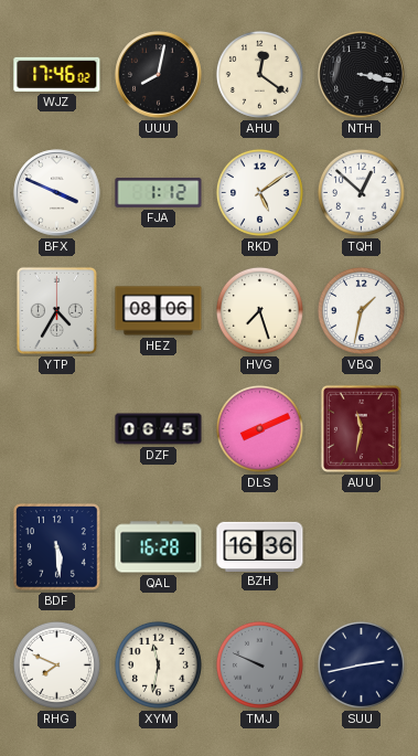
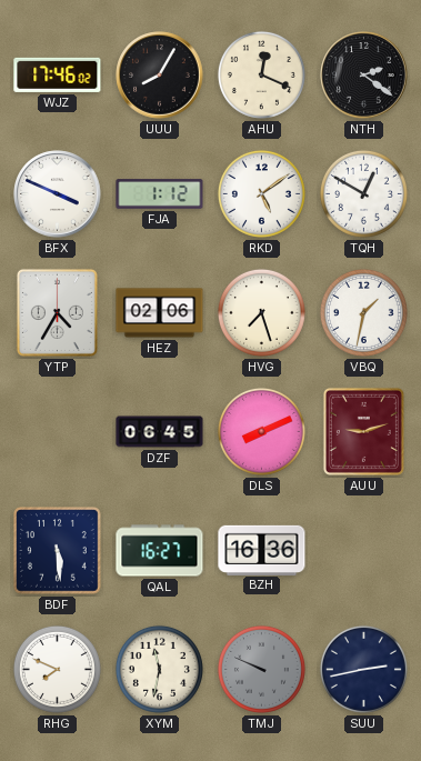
UUU: 8:02 -> 8:05 (160, 76)
AHU: 12:21 -> 12:19 (261, 74)
NTH: 3:17 -> 2:21 (364, 76)
TQH: 12:52 -> 12:50 (363, 193)
HEZ: 08:06 -> 02:06 (160, 313)
AUU: 11:32 -> 9:12 (363, 431)
QAL: 16:28 -> 16:27 (160, 551)
